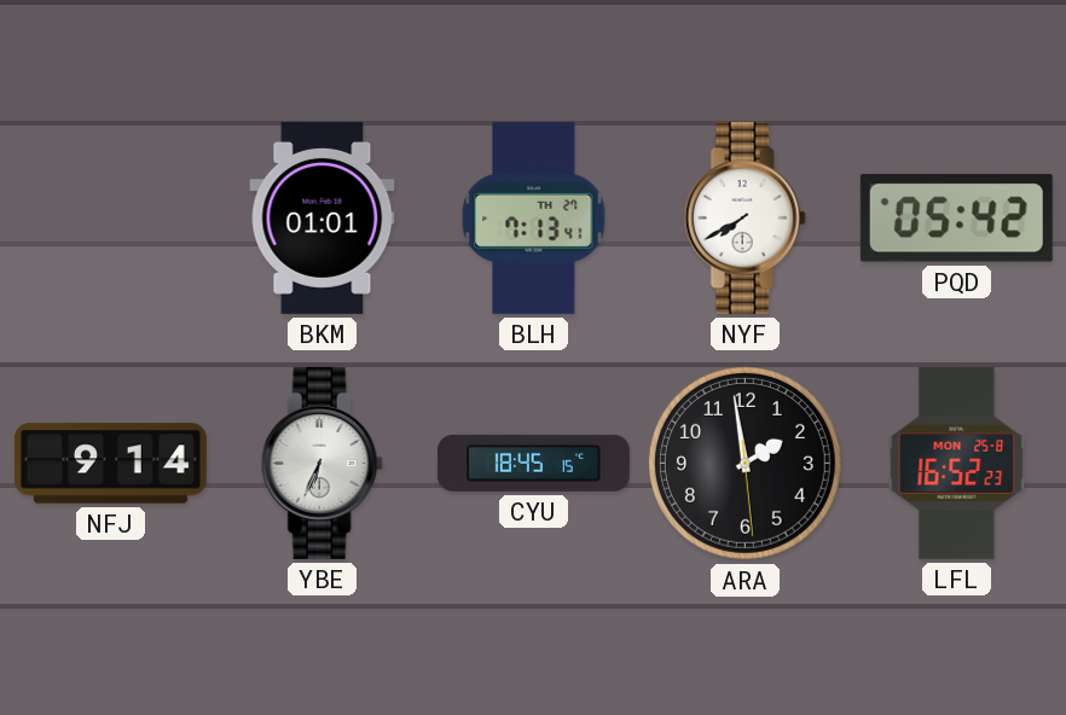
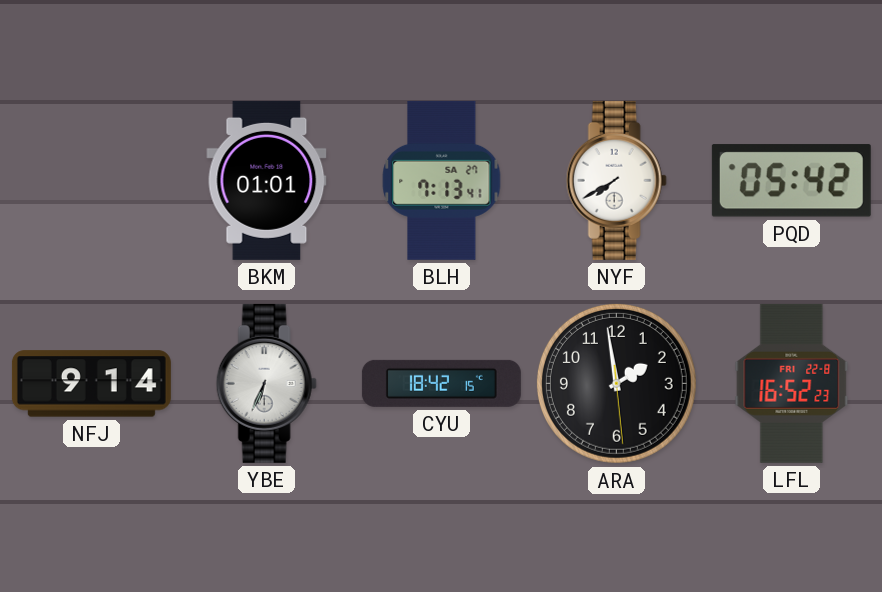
BLH date: TH 27 -> SA 27 (442, 180)
CYU: 18:45 -> 18:42 (441, 383)
LFL date: MON 25-8 -> FRI 22-8 (792, 383)
